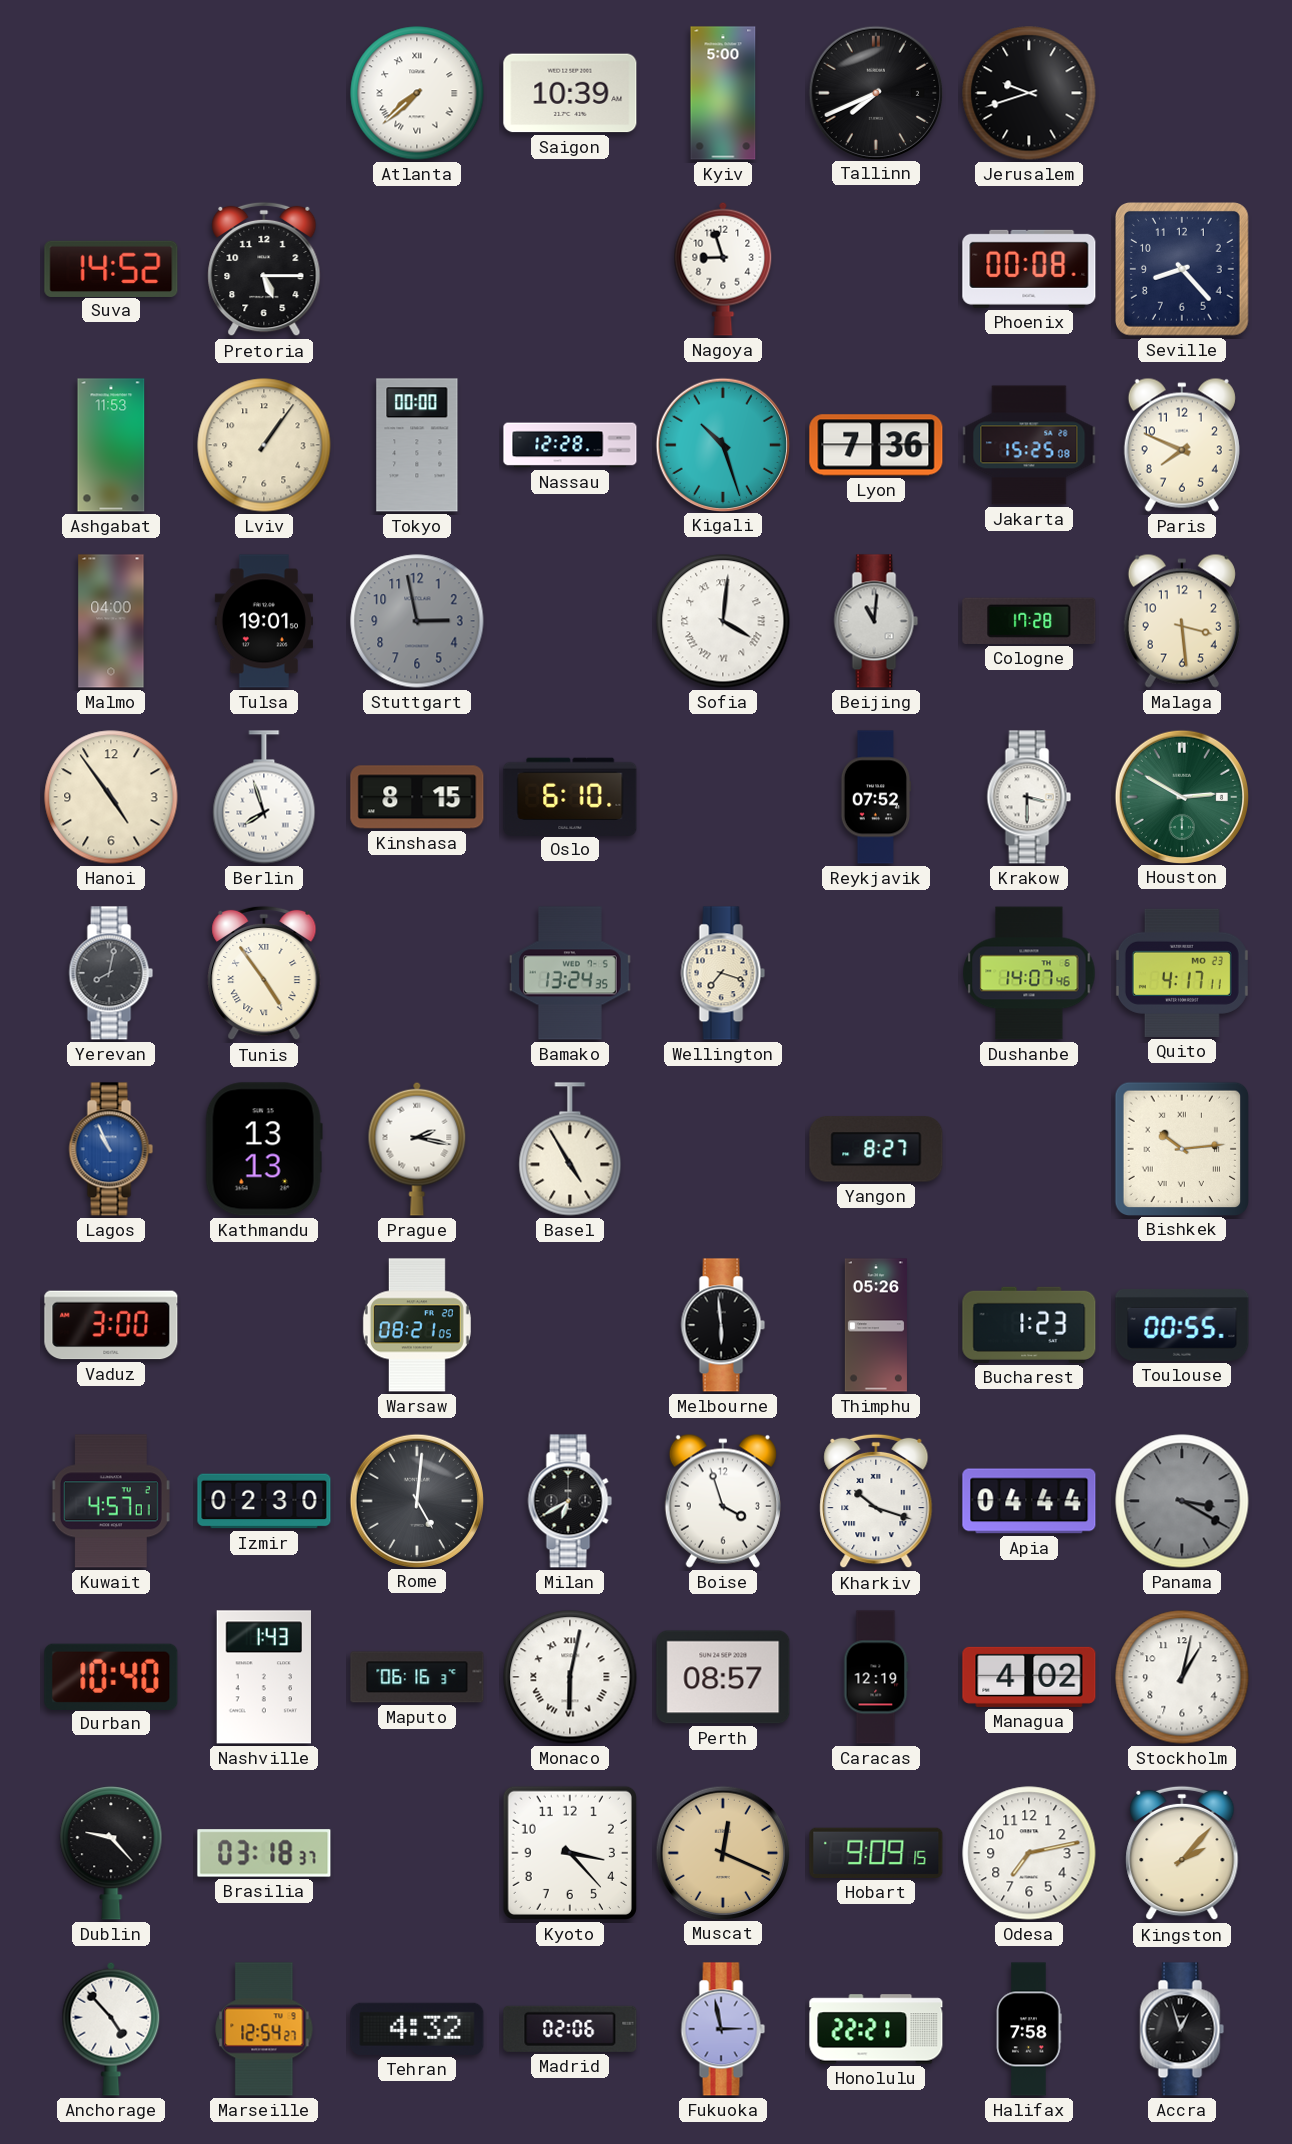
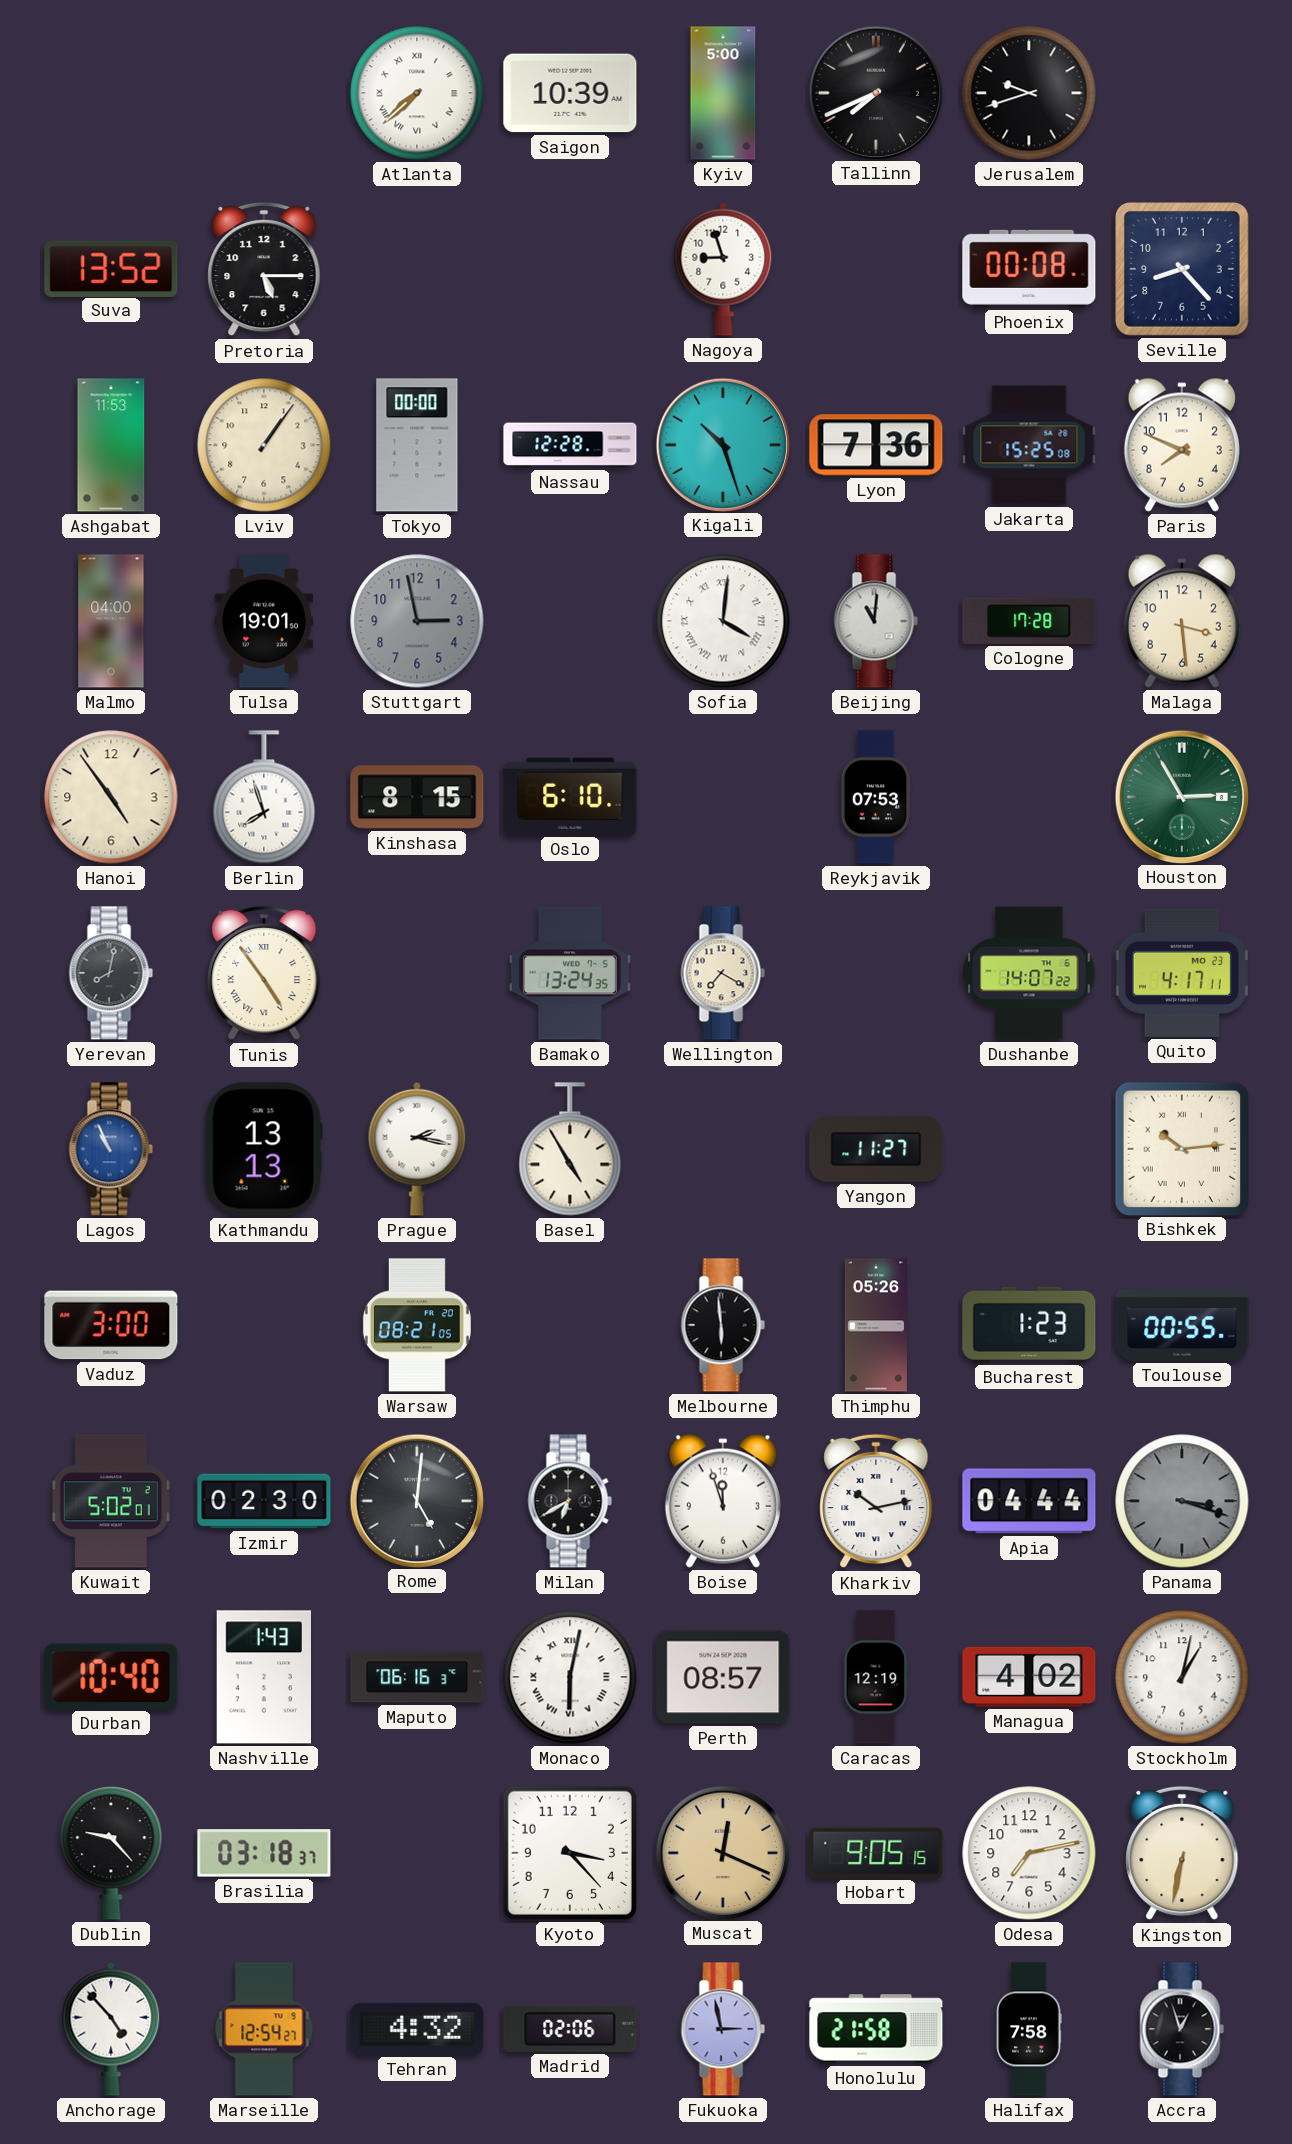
Suva: 14:52 -> 13:52 (111, 268)
Reykjavik: 07:52 -> 07:53 (876, 797)
Krakow: 3:30 -> none (1029, 797)
Houston: 2:50 -> 2:55 (1181, 796)
Wellington: 7:18 -> 7:20 (723, 973)
Dushanbe: 14:07:46 -> 14:07:22 (1029, 973)
Yangon: 8:27 -> 11:27 (876, 1149)
Kuwait: 4:57 -> 5:02 (111, 1501)
Boise: 3:57 -> 11:57 (723, 1501)
Kharkiv: 10:18 -> 10:13 (876, 1501)
Panama: 3:20 -> 3:18 (1182, 1501)
Hobart: 9:09 -> 9:05 (876, 1853)
Kingston: 2:07 -> 6:32 (1182, 1853)
Honolulu: 22:21 -> 21:58 (876, 2029)
